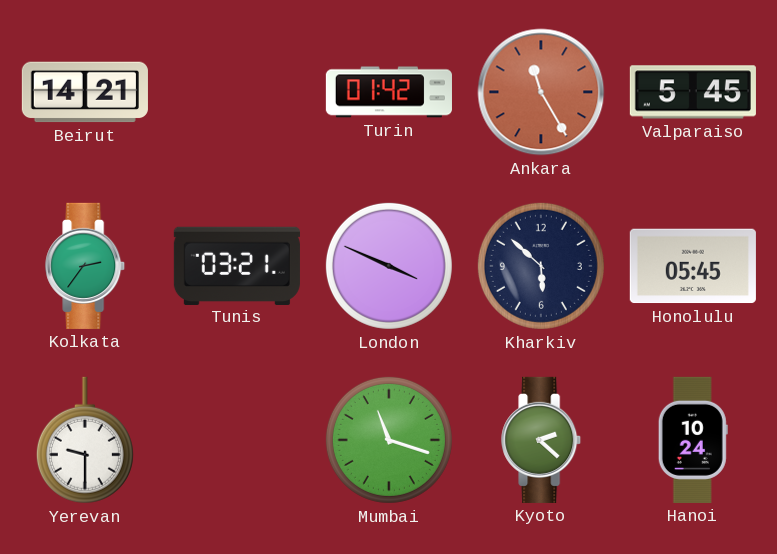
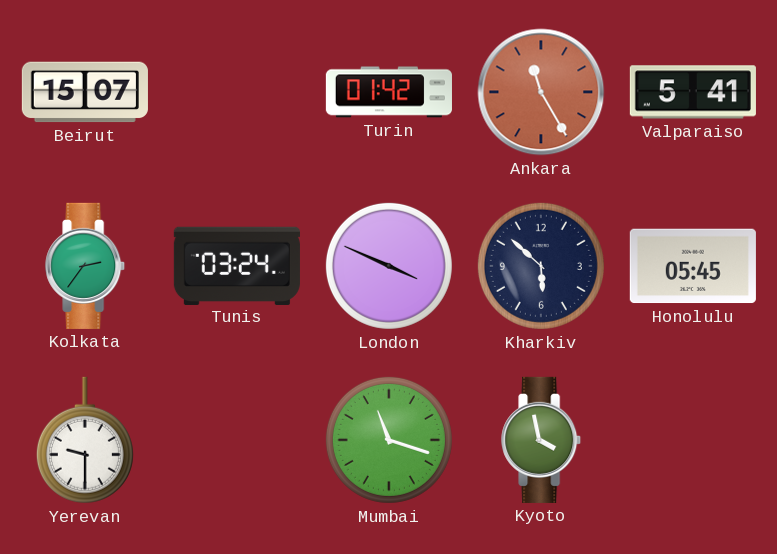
Beirut: 14:21 -> 15:07 (85, 92)
Valparaiso: 5:45 -> 5:41 (693, 92)
Tunis: 03:21 -> 03:24 (237, 265)
Kyoto: 2:22 -> 3:58 (542, 440)
Hanoi: 10:24 -> none (693, 440)
